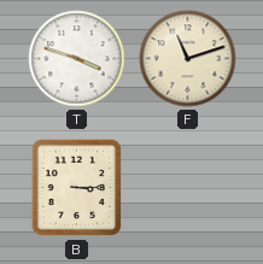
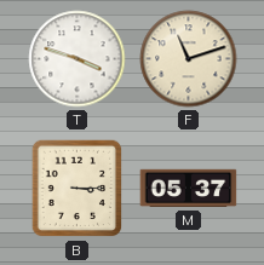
M: none -> 05:37 (189, 189)
